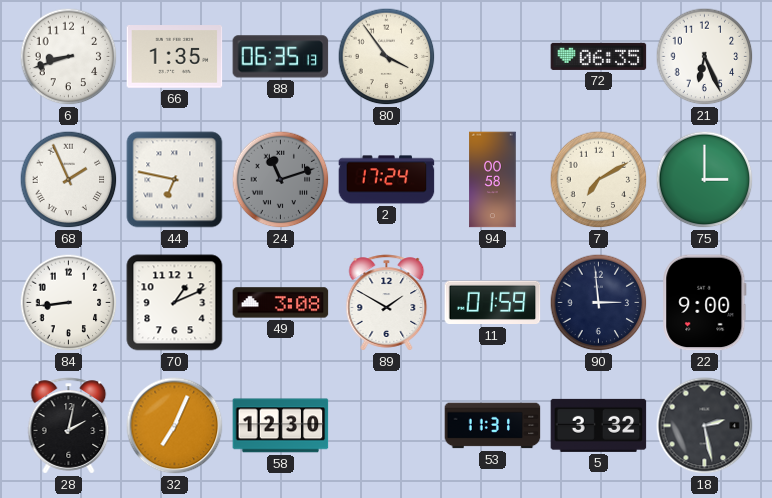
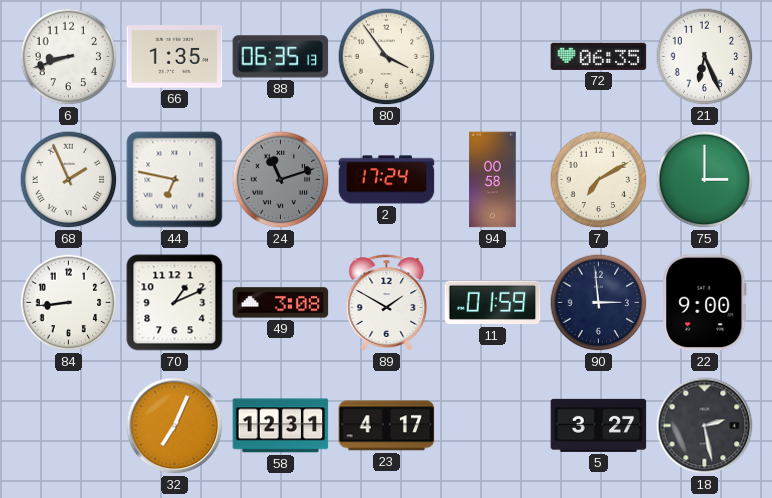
28: 2:02 -> none (69, 426)
58: 12:30 -> 12:31 (281, 426)
23: none -> 4:17 (387, 426)
53: 11:31 -> none (493, 426)
5: 3:32 -> 3:27 (599, 425)
